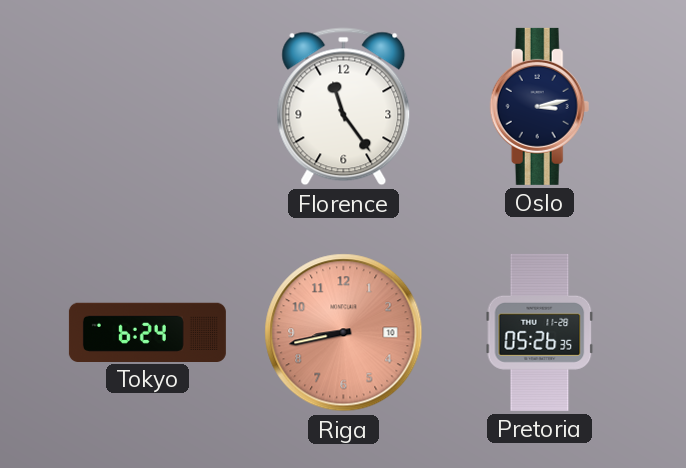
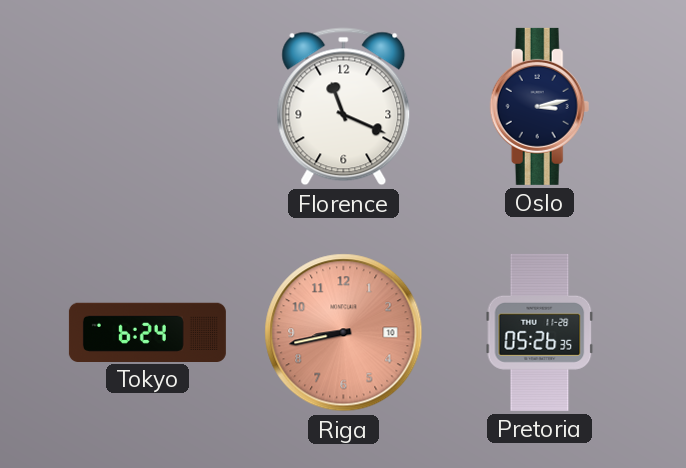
Florence: 11:24 -> 11:19 (344, 107)
